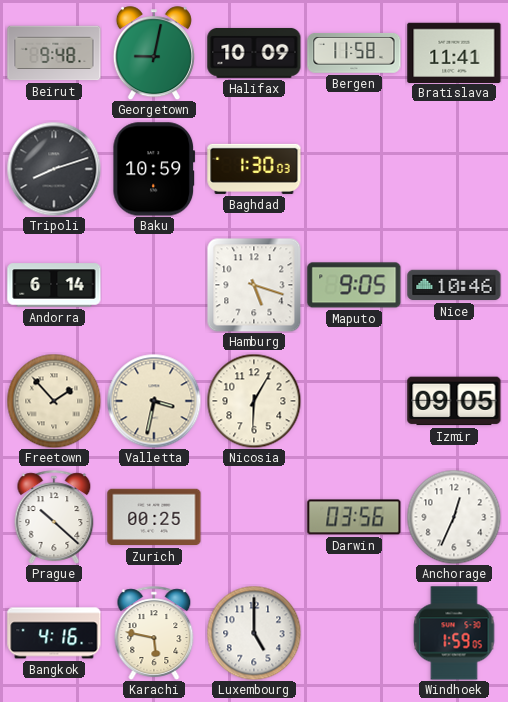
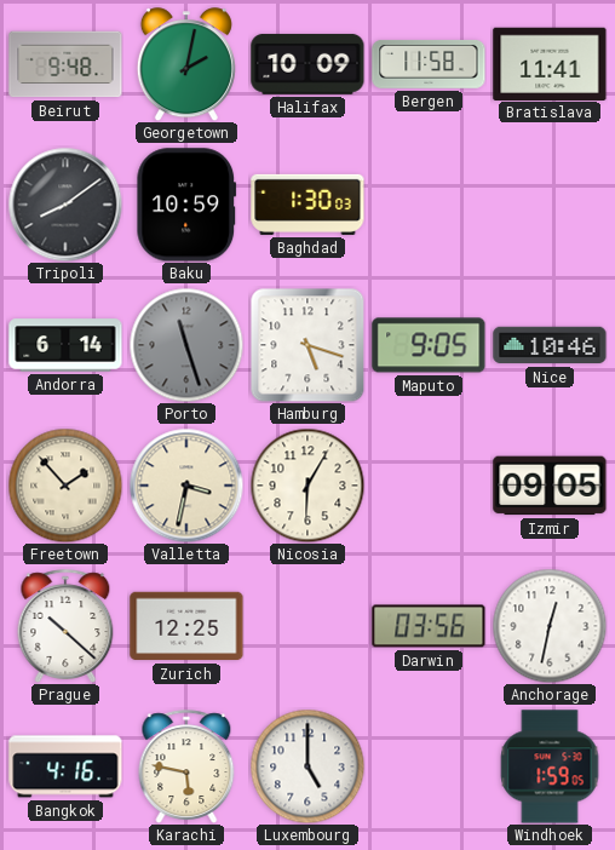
Georgetown: 9:02 -> 2:02 (186, 64)
Tripoli: 8:12 -> 8:09 (65, 205)
Porto: none -> 11:27 (186, 345)
Zurich: 00:25 -> 12:25 (186, 626)
Anchorage: 12:34 -> 12:32 (550, 626)
